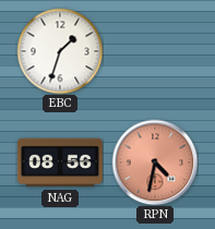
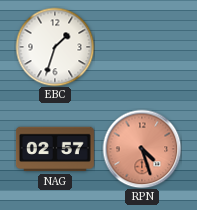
NAG: 08:56 -> 02:57 (55, 149)
RPN: 4:32 -> 4:27 (142, 149)
